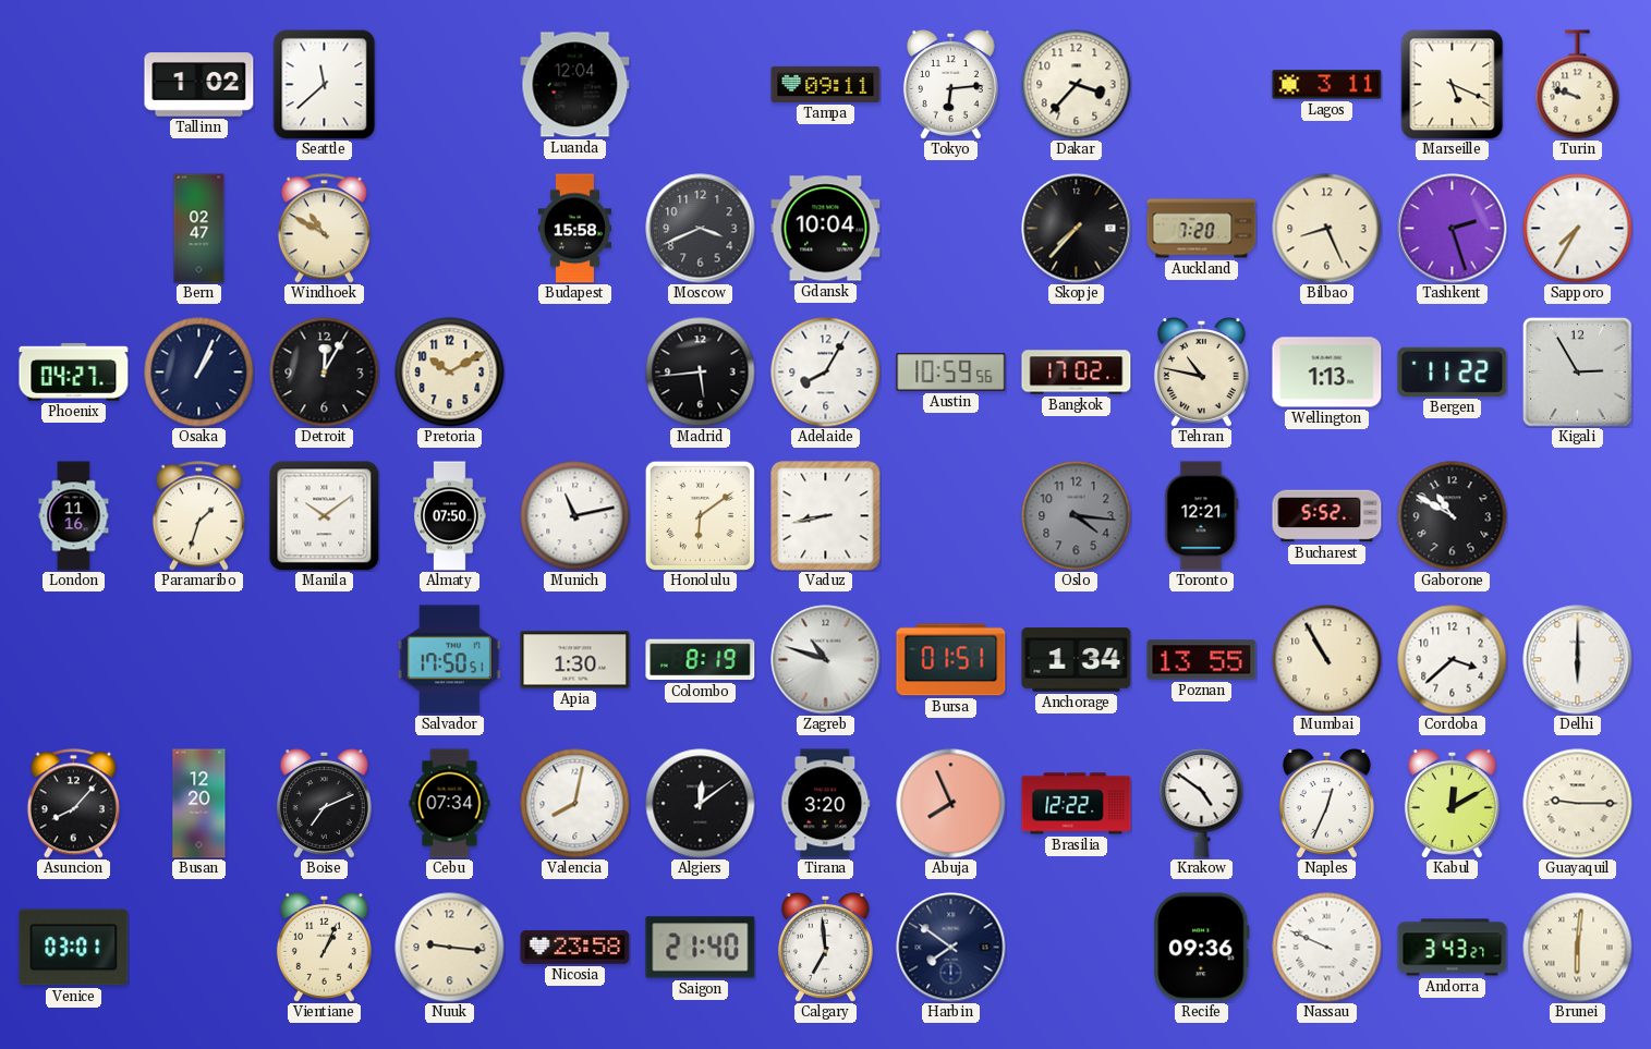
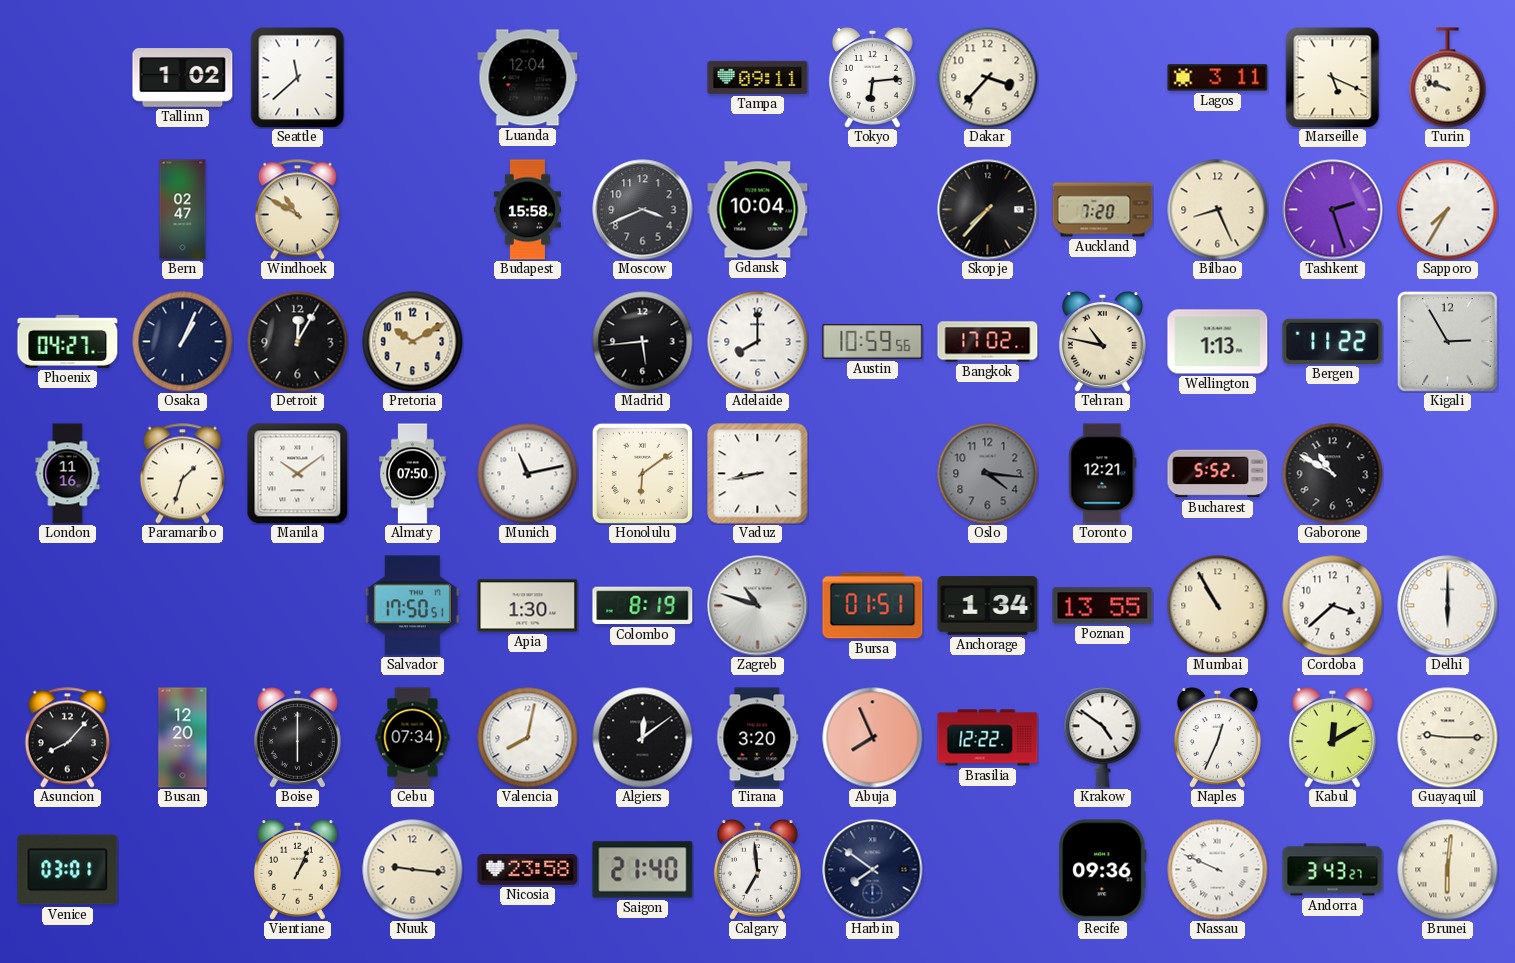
Adelaide: 8:05 -> 8:00 (758, 342)
Boise: 7:11 -> 6:00 (297, 738)
